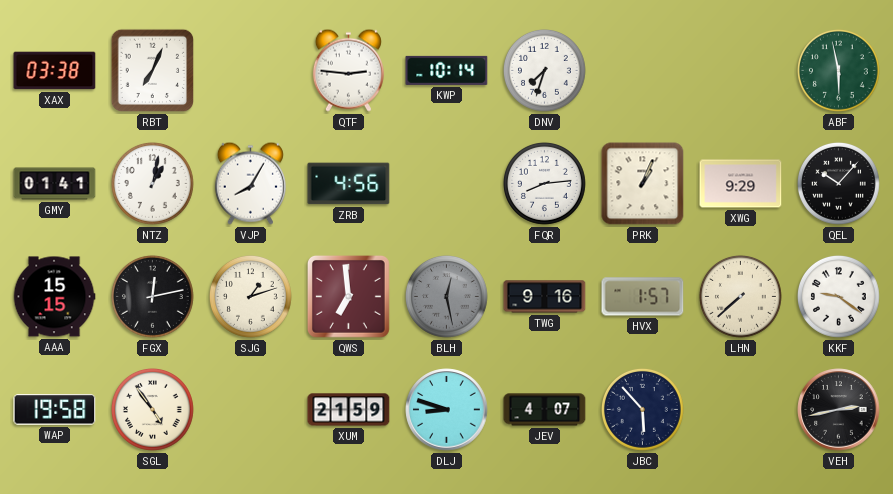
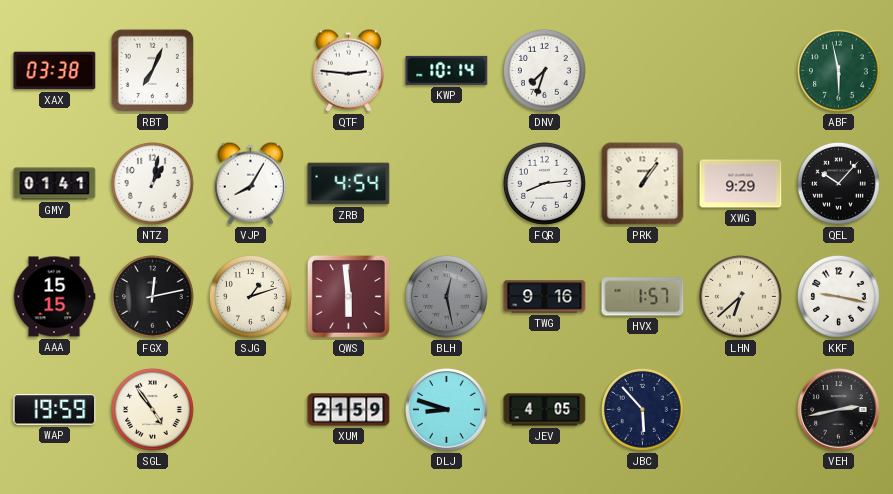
ZRB: 4:56 -> 4:54 (349, 184)
PRK: 1:04 -> 1:06 (643, 184)
QWS: 6:59 -> 5:59 (349, 297)
LHN: 7:38 -> 6:38 (741, 297)
KKF: 9:21 -> 9:17 (839, 297)
WAP: 19:58 -> 19:59 (55, 410)
JEV: 4:07 -> 4:05 (545, 410)
